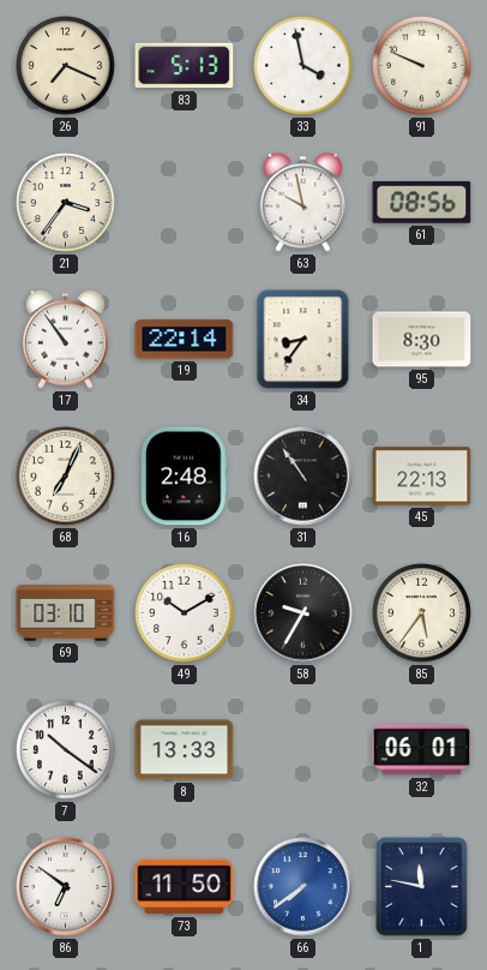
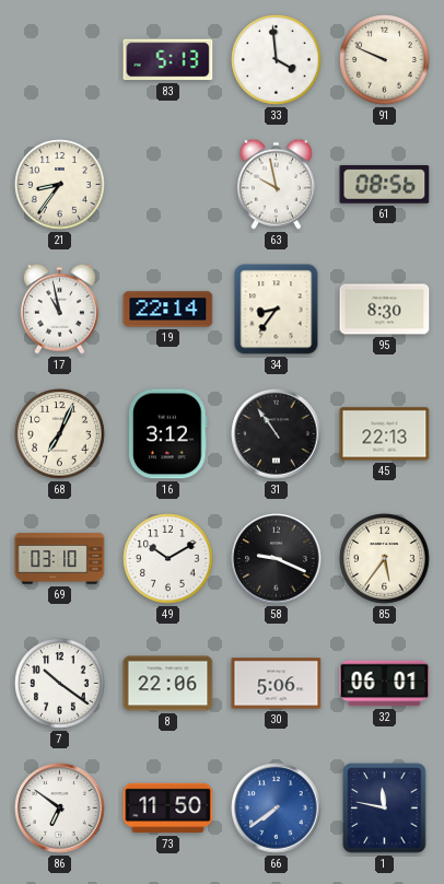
26: 7:19 -> none (66, 66)
33: 3:58 -> 3:59 (277, 60)
21: 3:36 -> 8:36 (60, 185)
17: 10:54 -> 10:58 (59, 309)
16: 2:48 -> 3:12 (168, 434)
58: 9:35 -> 9:19 (277, 559)
8: 13:33 -> 22:06 (168, 684)
30: none -> 5:06 (277, 684)
